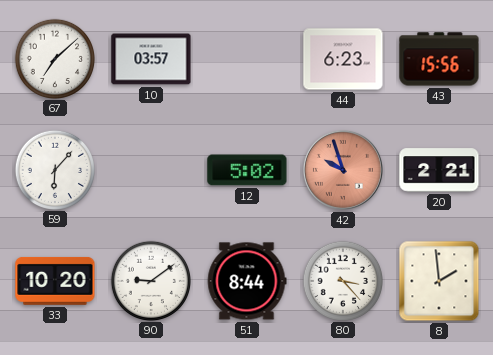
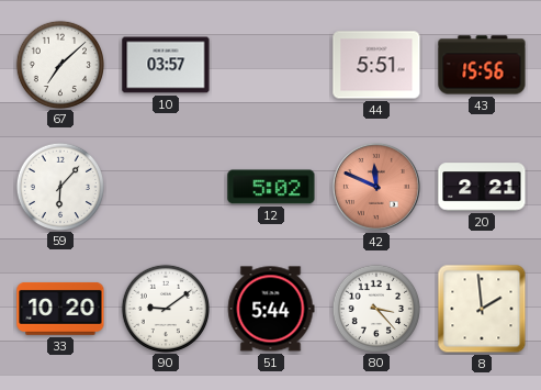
44: 6:23 -> 5:51 (376, 65)
42: 9:57 -> 11:49 (376, 187)
51: 8:44 -> 5:44 (271, 309)
